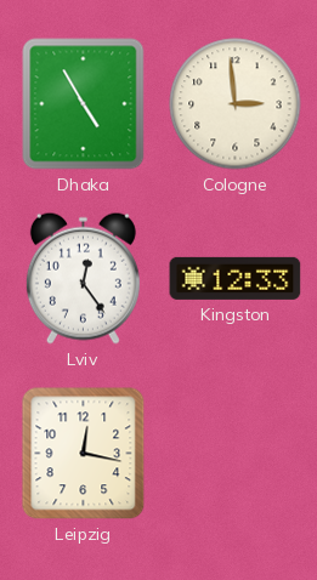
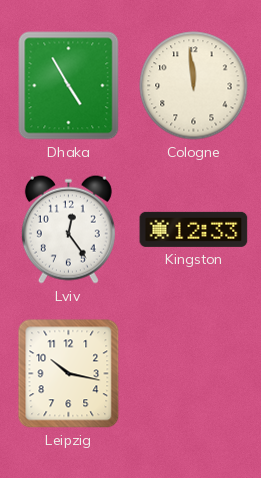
Cologne: 2:59 -> 11:59 (194, 86)
Leipzig: 12:17 -> 10:17 (69, 374)
